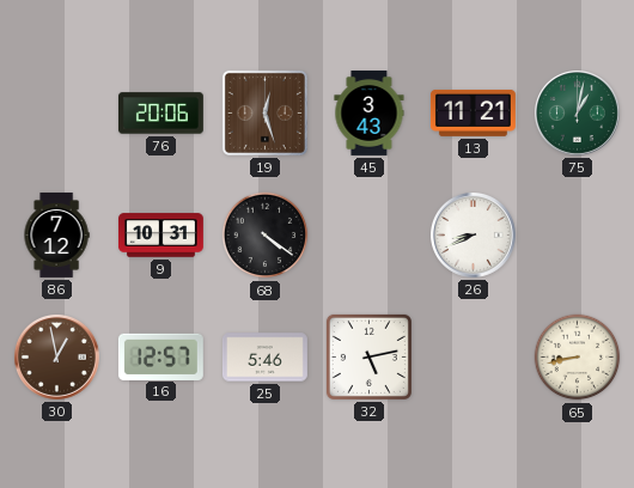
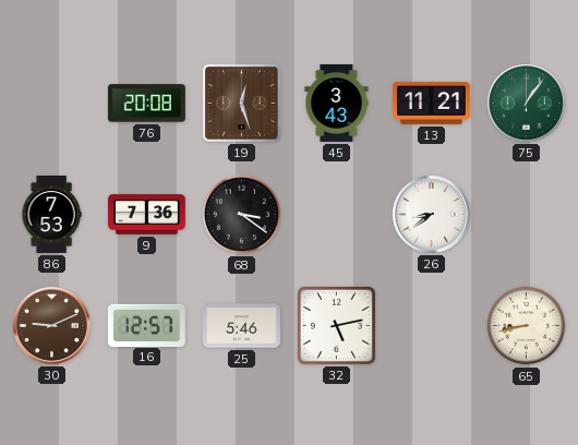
76: 20:06 -> 20:08 (146, 104)
75: 1:02 -> 1:06 (526, 103)
86: 7:12 -> 7:53 (51, 214)
9: 10:31 -> 7:36 (146, 215)
68: 4:21 -> 3:21 (242, 215)
26: 8:41 -> 8:39 (431, 214)
30: 12:58 -> 9:11 (51, 325)
